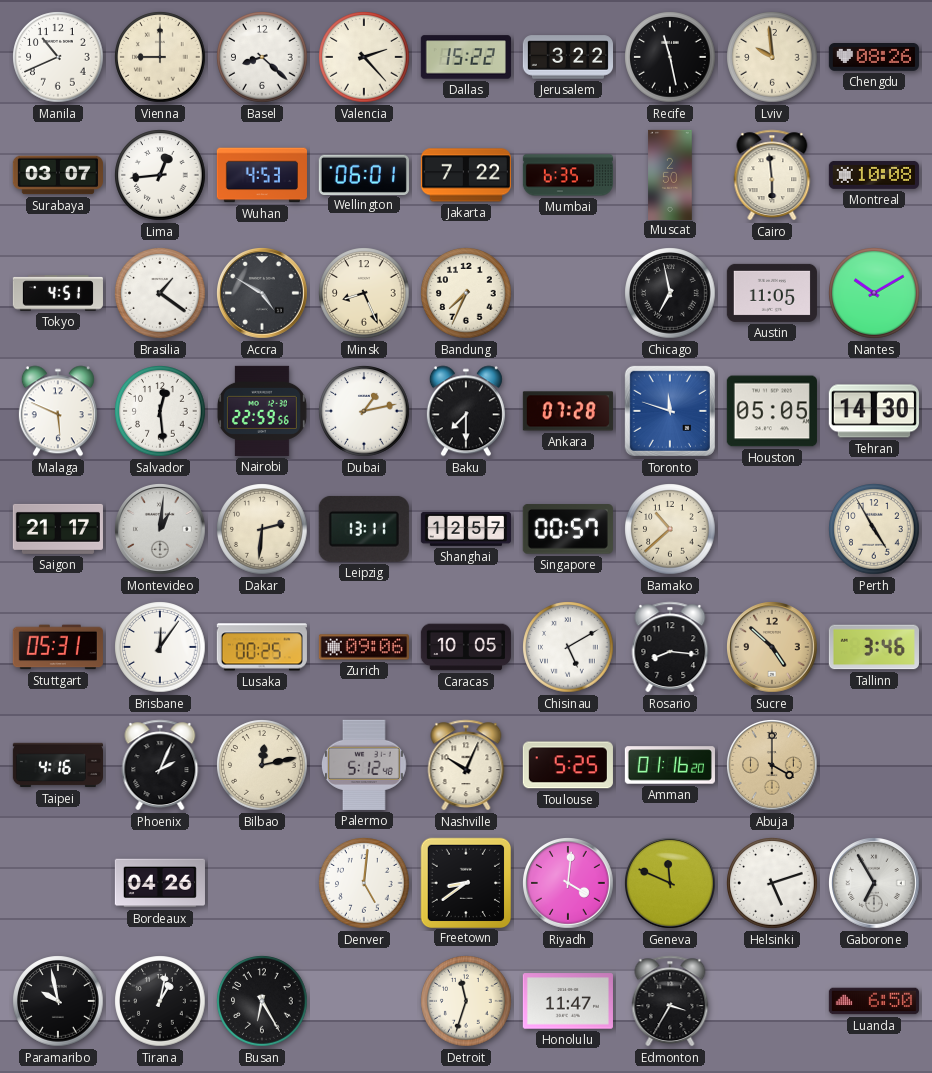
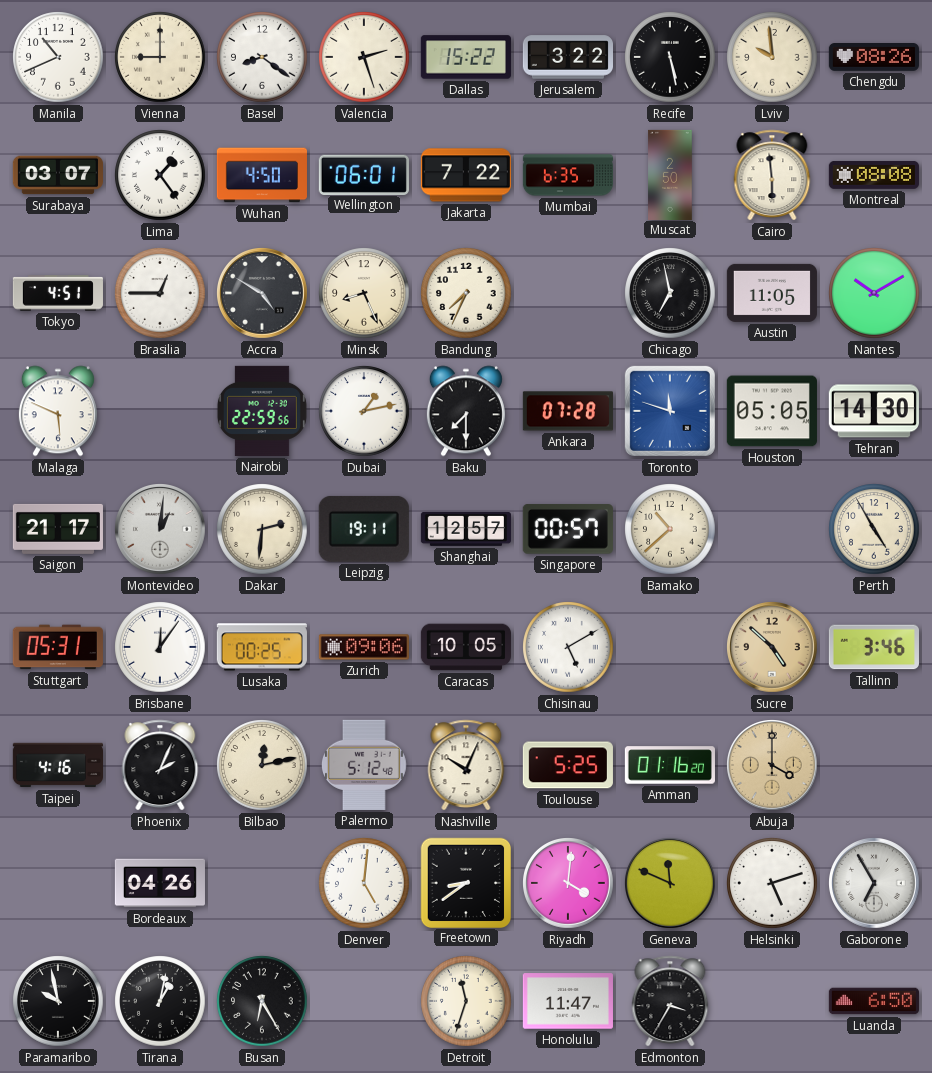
Basel: 8:22 -> 8:21 (262, 57)
Valencia: 2:23 -> 2:27 (364, 57)
Recife: 11:28 -> 5:28 (670, 57)
Lima: 12:44 -> 1:24 (160, 175)
Wuhan: 4:53 -> 4:50 (262, 175)
Montreal: 10:08 -> 08:08 (874, 175)
Brasilia: 1:21 -> 12:45 (160, 293)
Salvador: 12:29 -> none (160, 411)
Leipzig: 13:11 -> 19:11 (364, 529)
Rosario: 8:16 -> none (670, 647)
